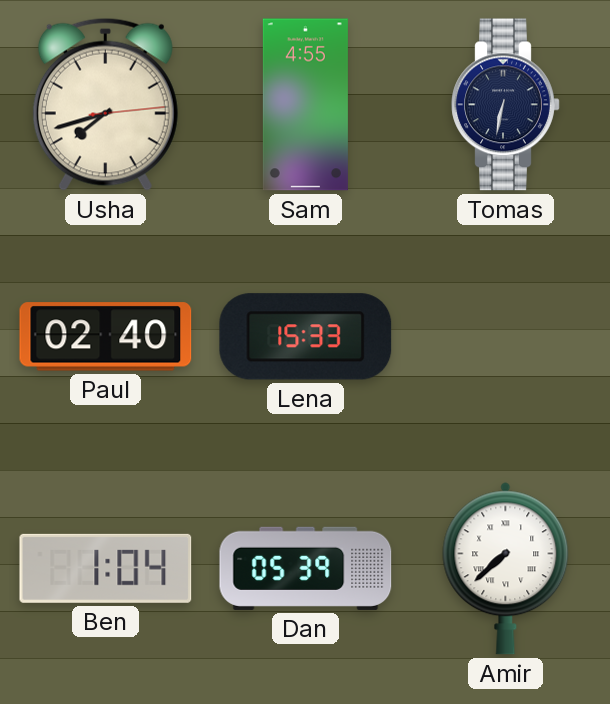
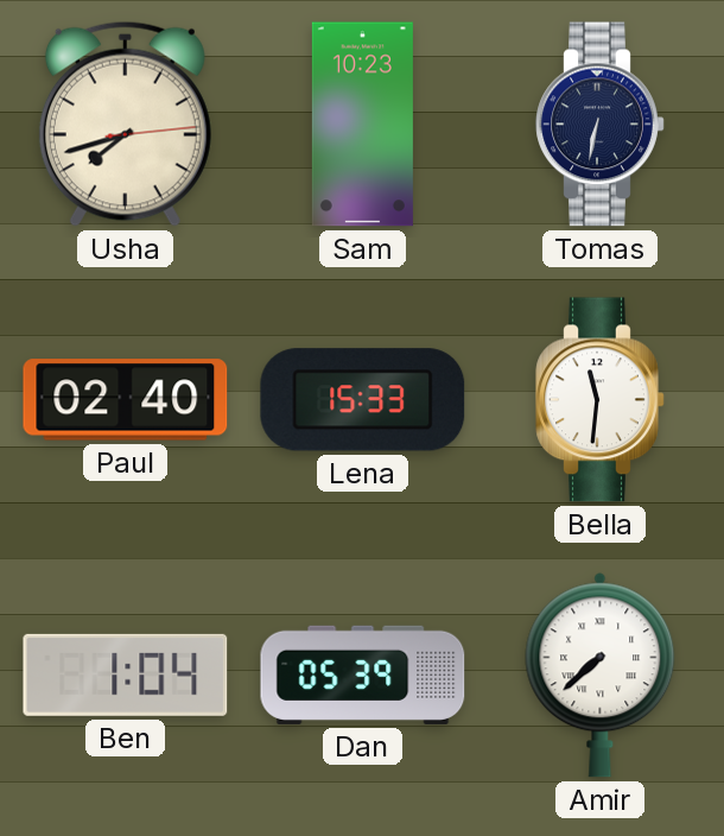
Sam: 4:55 -> 10:23 (362, 125)
Bella: none -> 11:31 (601, 400)
